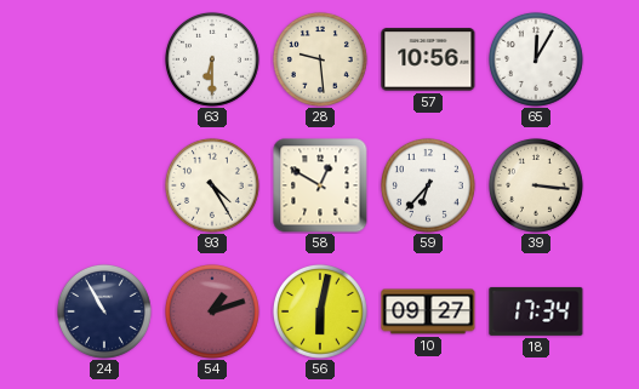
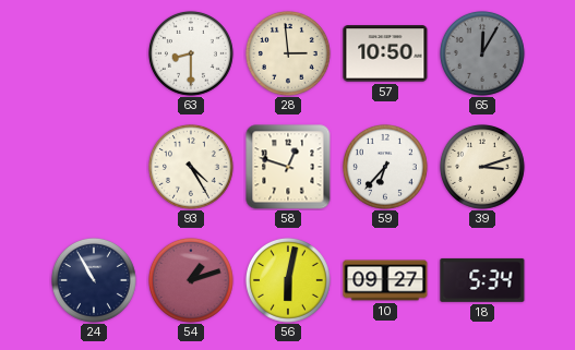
63: 6:30 -> 8:30 (191, 53)
28: 9:29 -> 2:59 (288, 53)
57: 10:56 -> 10:50 (385, 53)
65 dial: white -> grey (482, 53)
58: 12:50 -> 12:48 (288, 167)
39: 3:16 -> 3:12 (482, 167)
18: 17:34 -> 5:34 (482, 280)
